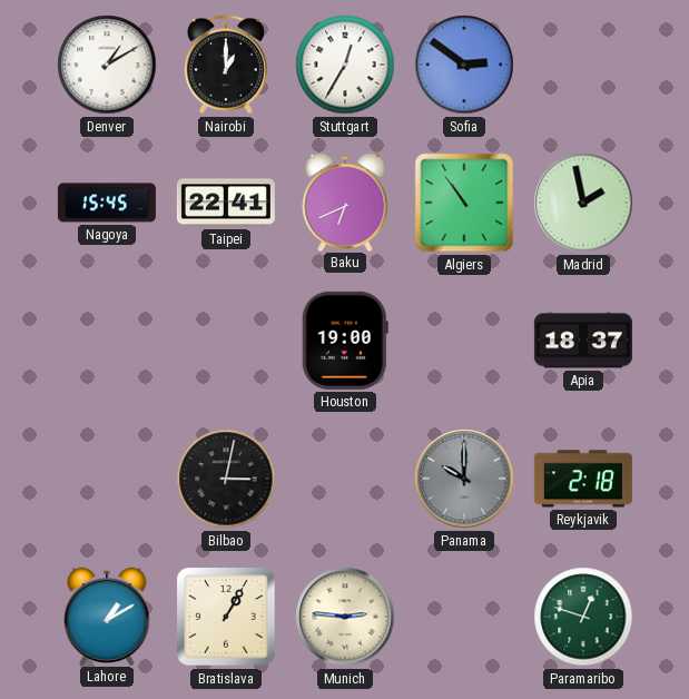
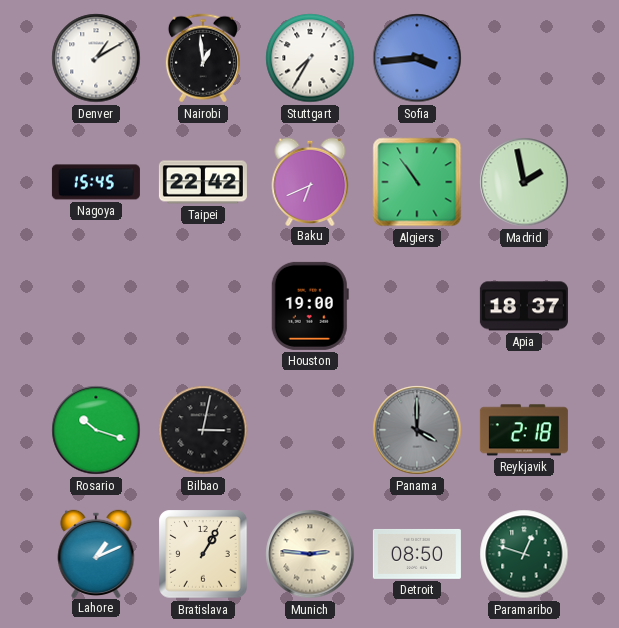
Nairobi: 1:00 -> 12:59 (203, 58)
Stuttgart: 12:35 -> 7:35 (310, 58)
Sofia: 2:51 -> 3:44 (417, 58)
Taipei: 22:41 -> 22:42 (203, 182)
Rosario: none -> 10:18 (96, 430)
Panama: 10:00 -> 4:00 (417, 430)
Lahore: 1:10 -> 1:11 (96, 553)
Detroit: none -> 08:50 (417, 554)
